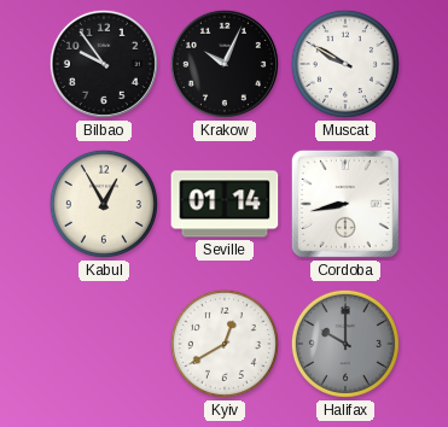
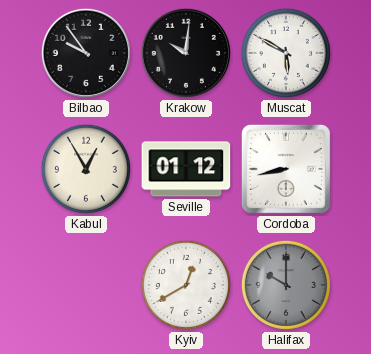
Krakow: 10:04 -> 10:01 (186, 53)
Muscat: 9:50 -> 5:50 (286, 53)
Seville: 01:14 -> 01:12 (186, 169)
